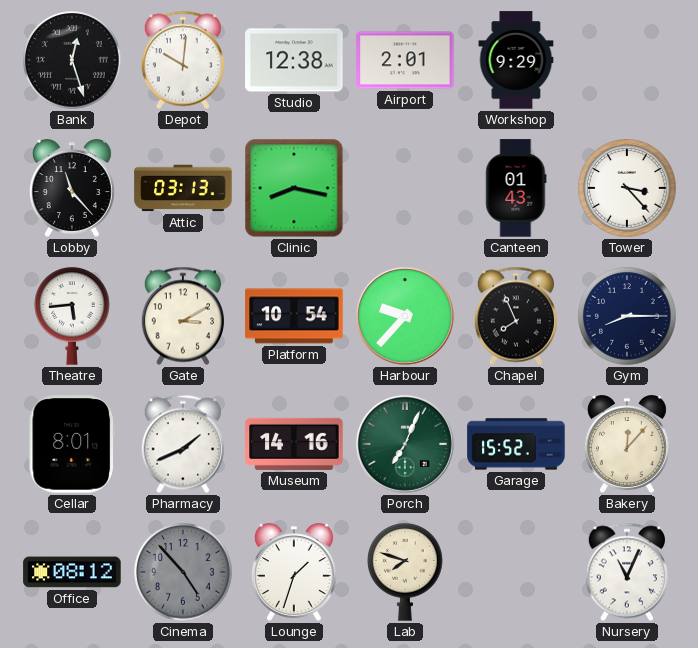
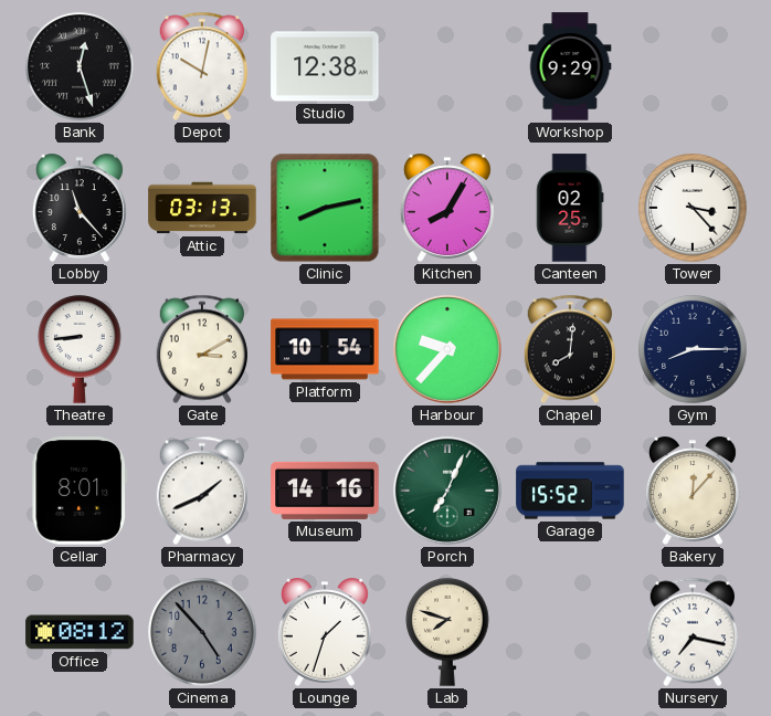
Depot: 10:01 -> 10:02 (202, 66)
Airport: 2:01 -> none (405, 60)
Clinic: 8:17 -> 8:13 (325, 208)
Kitchen: none -> 8:05 (447, 208)
Canteen: 01:43 -> 02:25 (570, 208)
Theatre: 5:44 -> 8:44 (80, 350)
Chapel: 7:56 -> 8:01 (570, 349)
Nursery: 11:04 -> 7:17 (693, 632)
